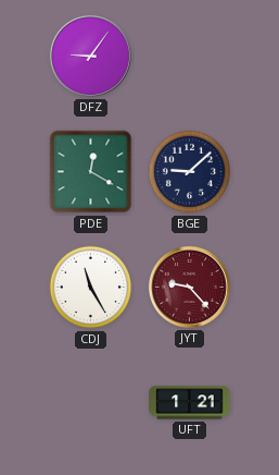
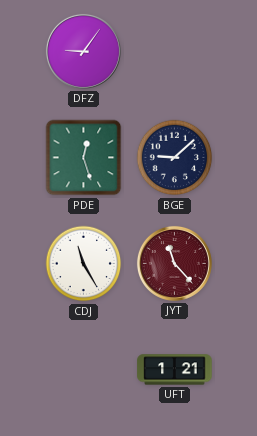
PDE: 12:20 -> 12:27 (84, 158)
JYT: 9:23 -> 11:23 (174, 263)
